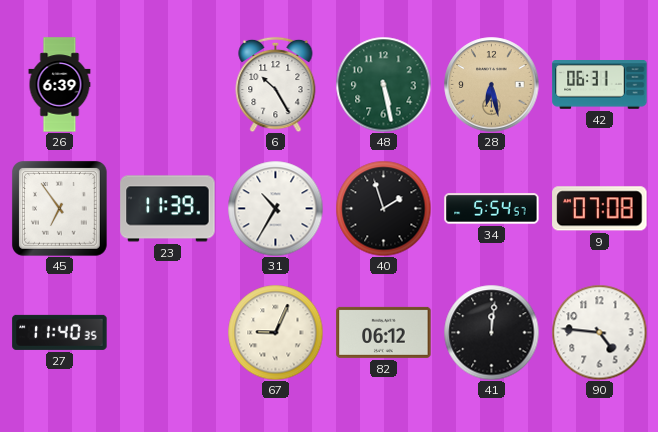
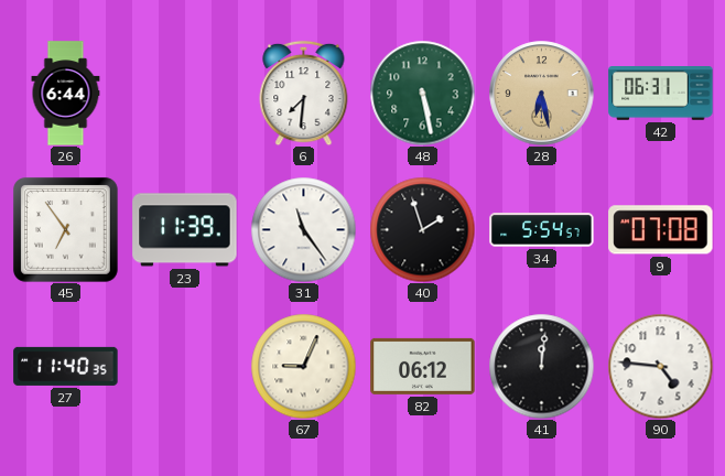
26: 6:39 -> 6:44 (66, 94)
6: 10:25 -> 7:31 (304, 93)
31: 10:35 -> 11:24 (303, 229)
